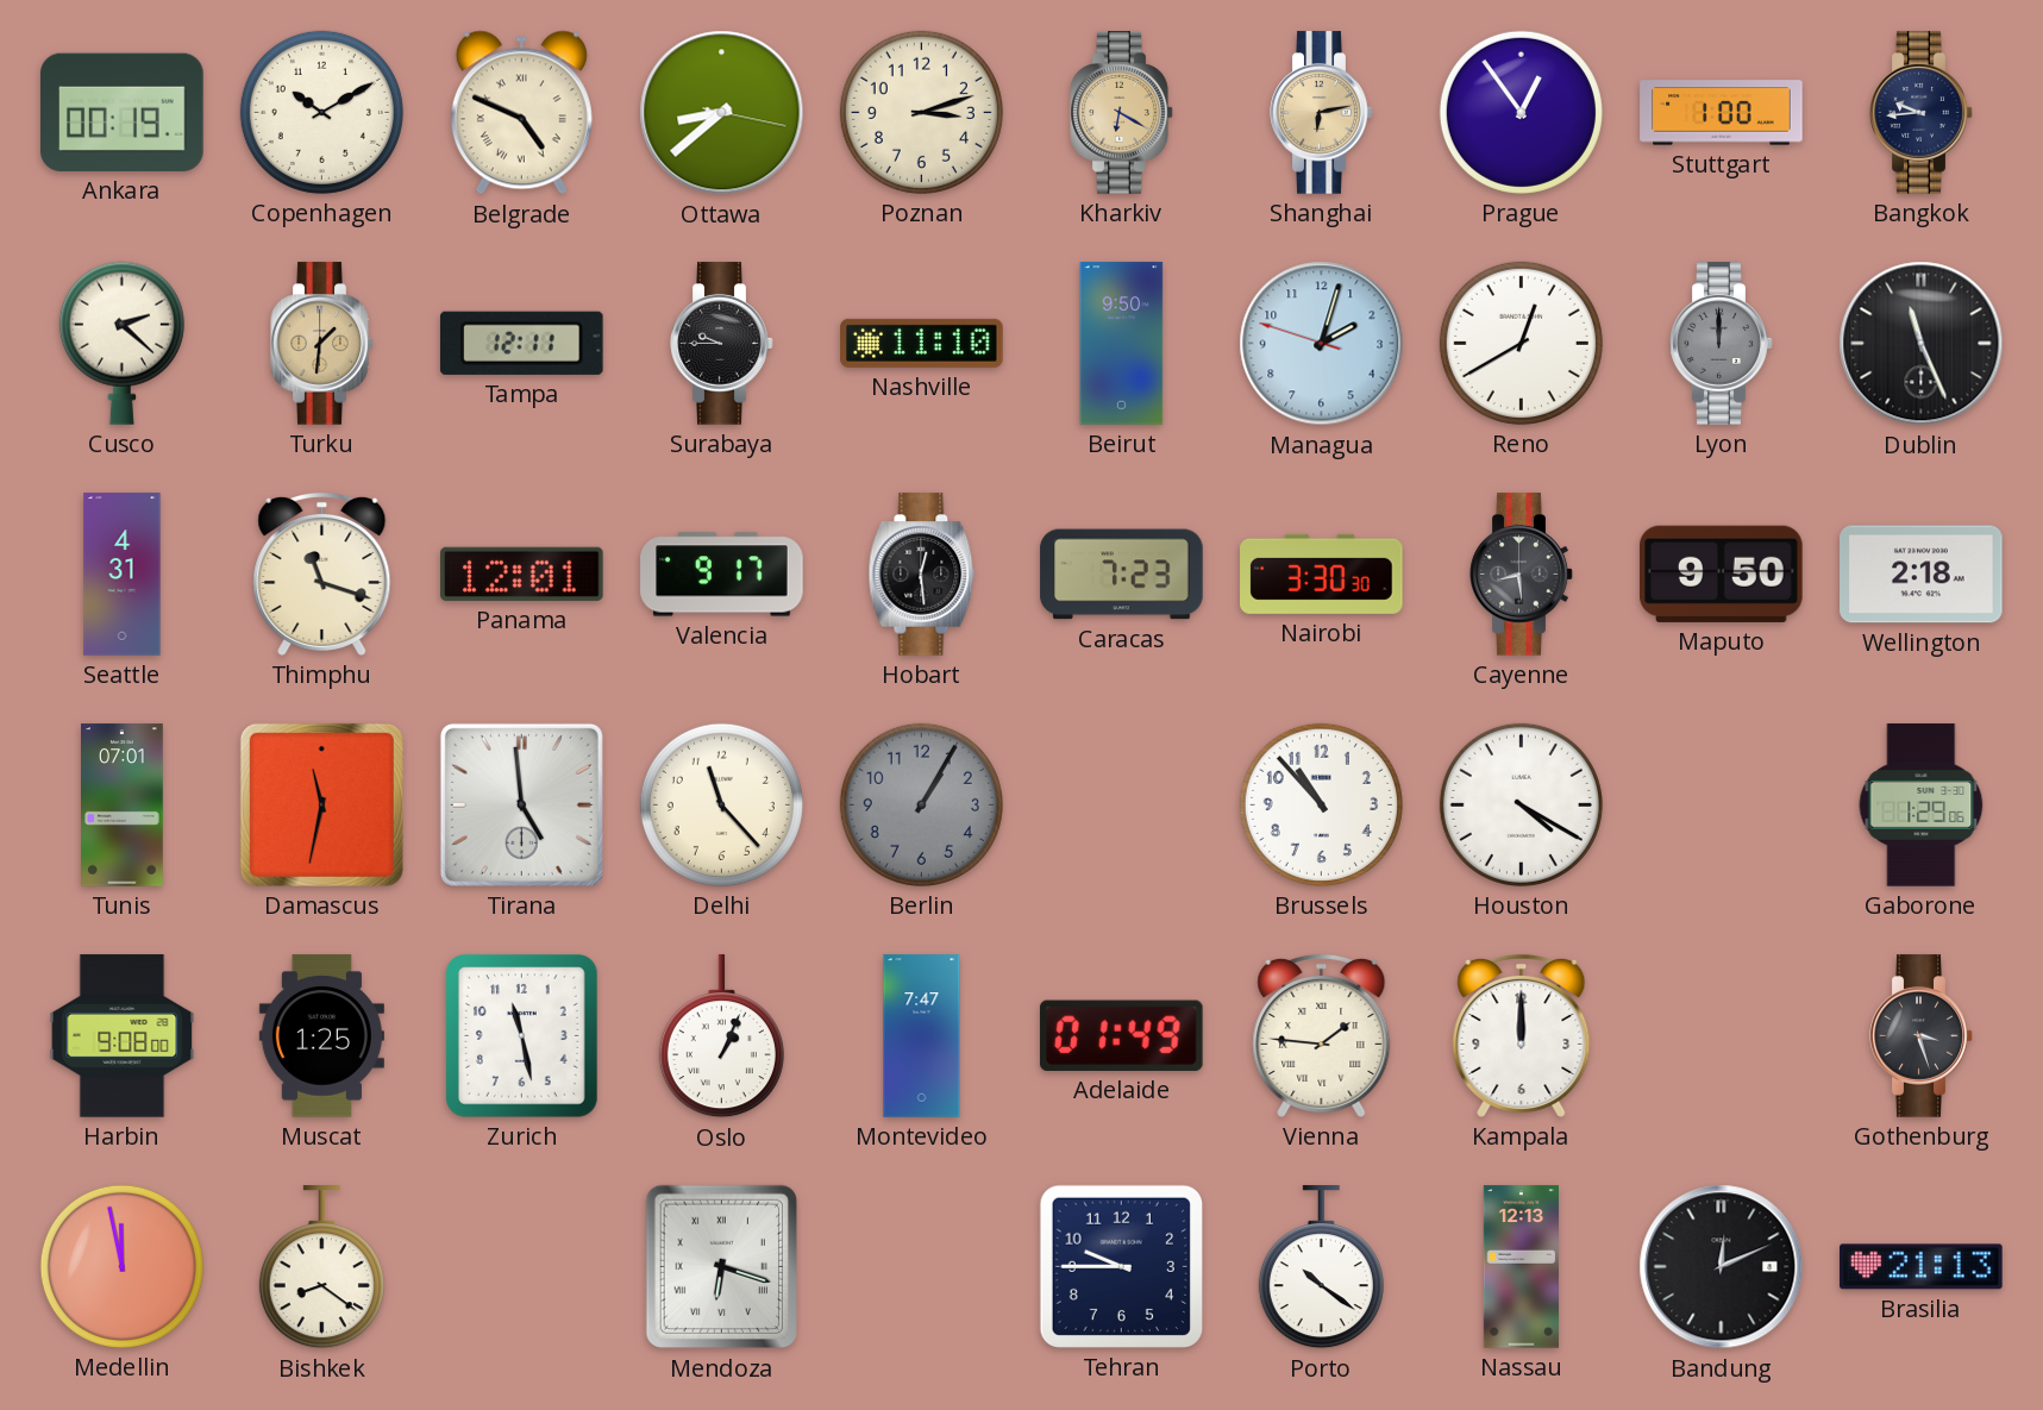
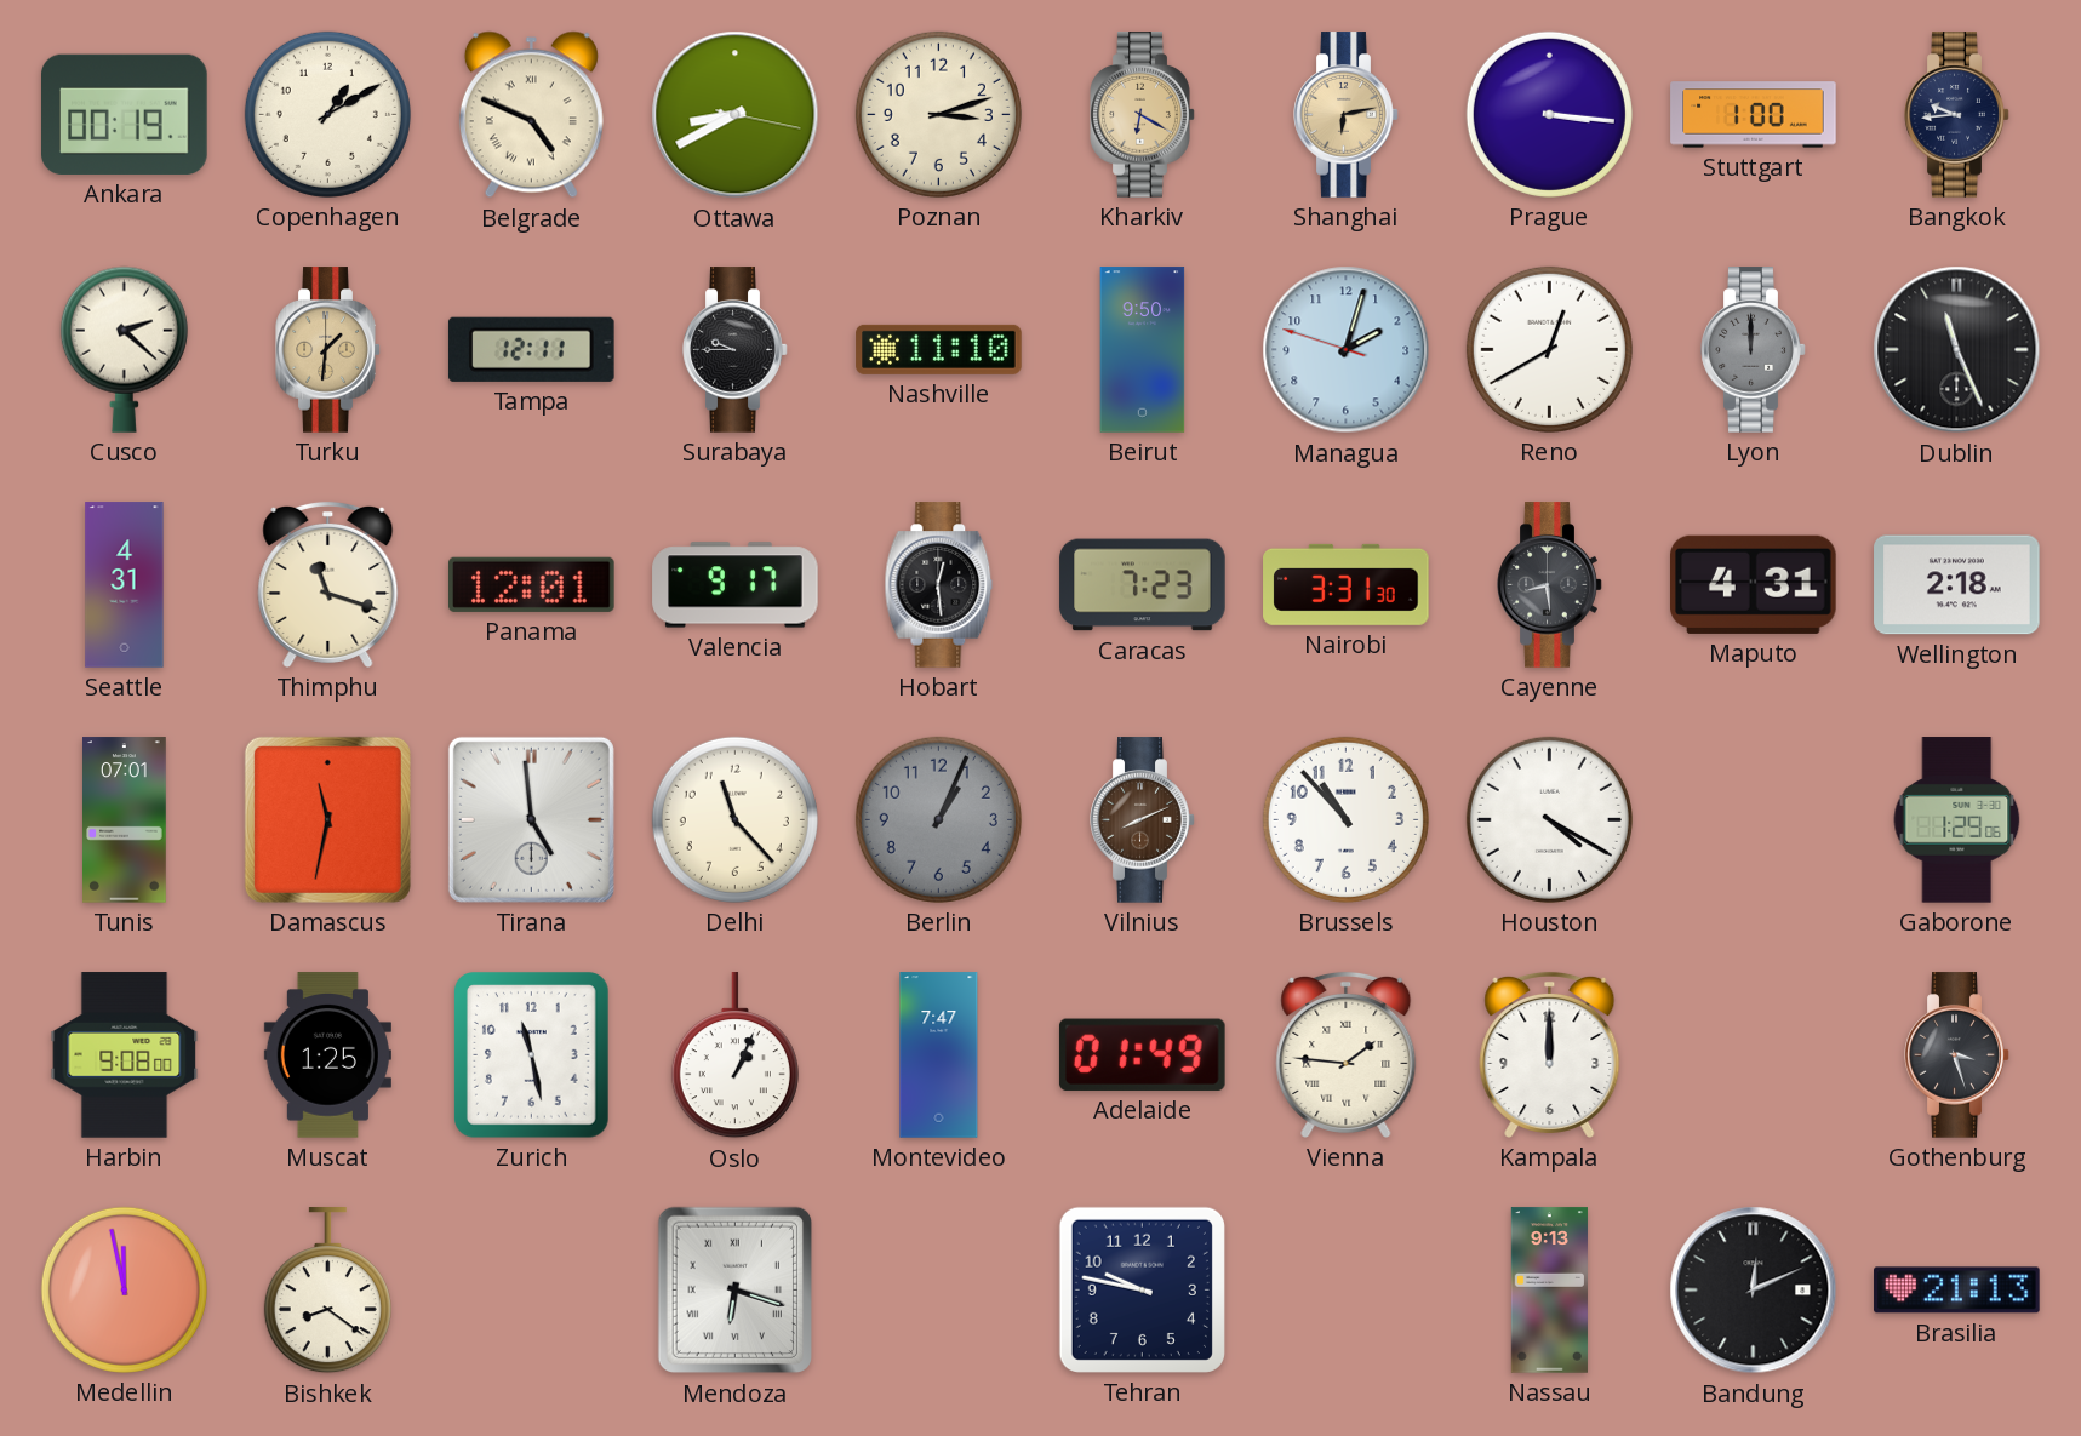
Copenhagen: 10:10 -> 1:10 (327, 114)
Ottawa: 8:38 -> 8:40 (736, 115)
Prague: 12:54 -> 3:16 (1549, 114)
Nairobi: 3:30 -> 3:31 (1347, 584)
Maputo: 9:50 -> 4:31 (1754, 584)
Berlin: 1:05 -> 1:04 (938, 819)
Vilnius: none -> 8:11 (1143, 820)
Tehran: 9:45 -> 9:47 (1142, 1289)
Porto: 10:21 -> none (1321, 1267)
Nassau: 12:13 -> 9:13 (1549, 1291)
